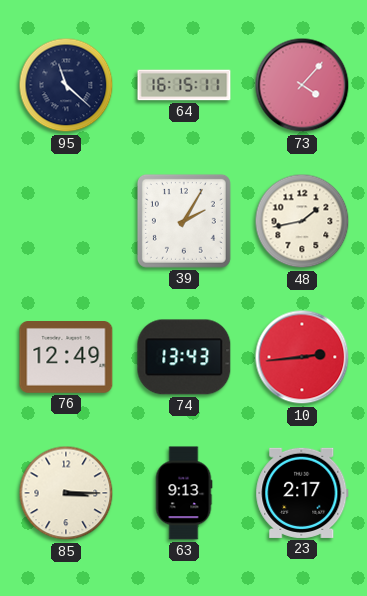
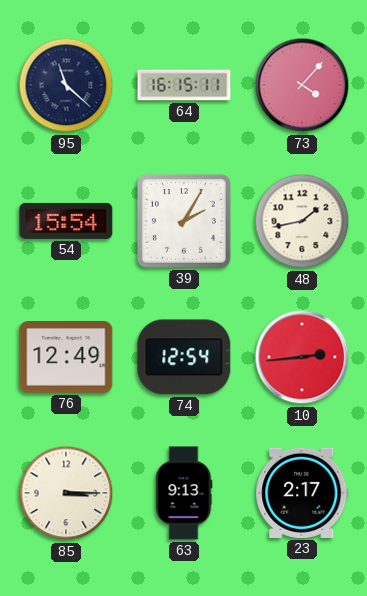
54: none -> 15:54 (66, 221)
74: 13:43 -> 12:54 (184, 357)
